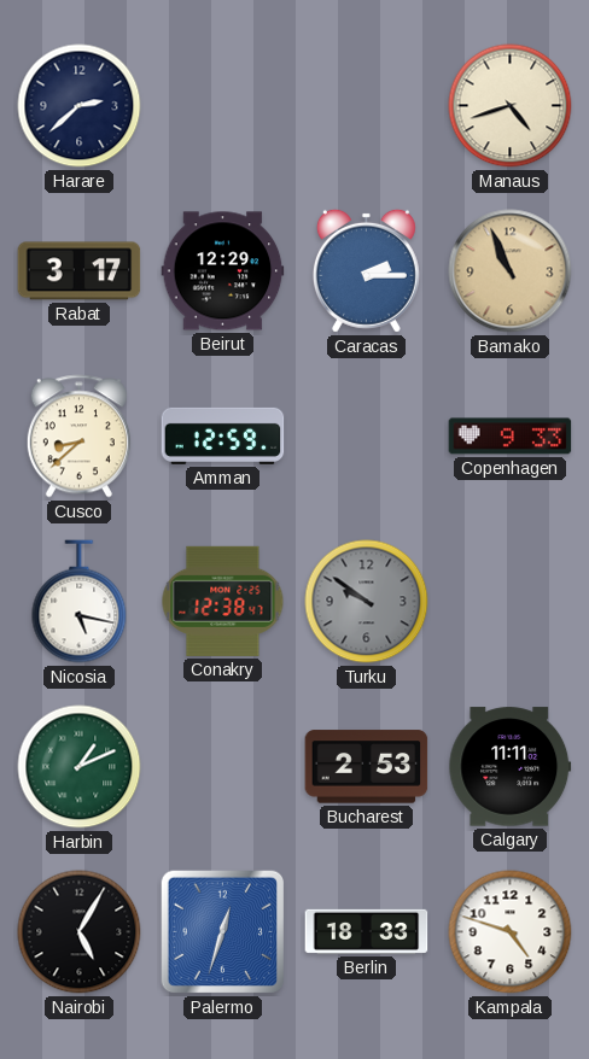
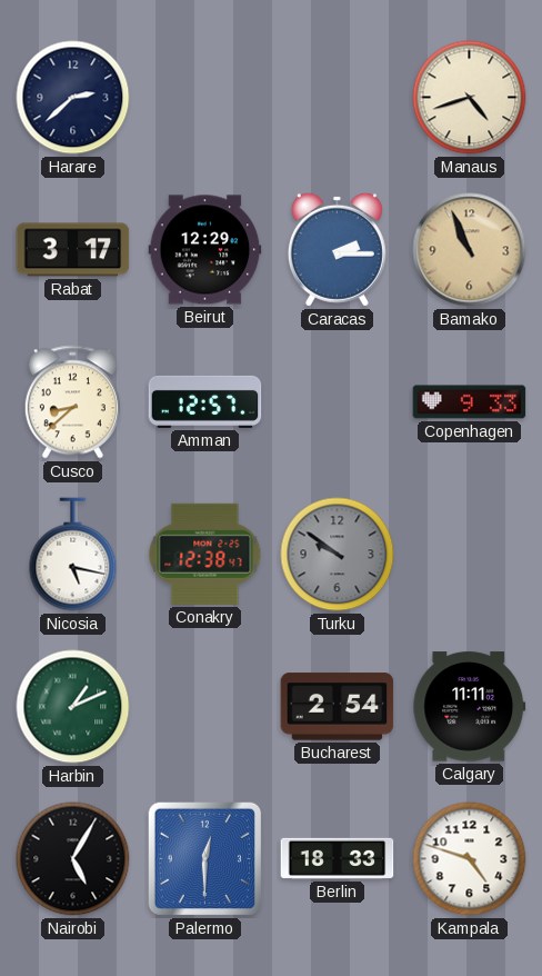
Amman: 12:59 -> 12:57 (205, 401)
Bucharest: 2:53 -> 2:54 (338, 707)
Palermo: 12:33 -> 12:30 (205, 859)
